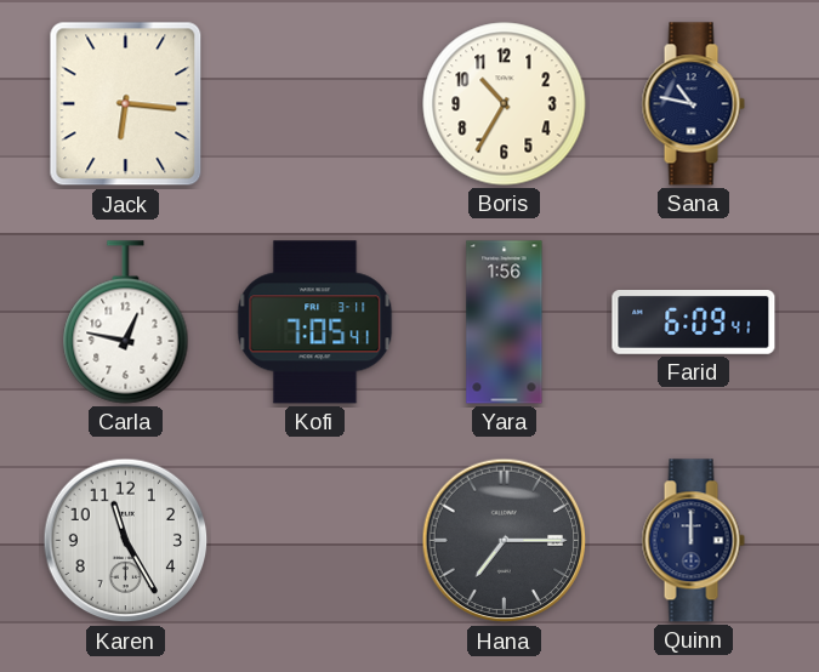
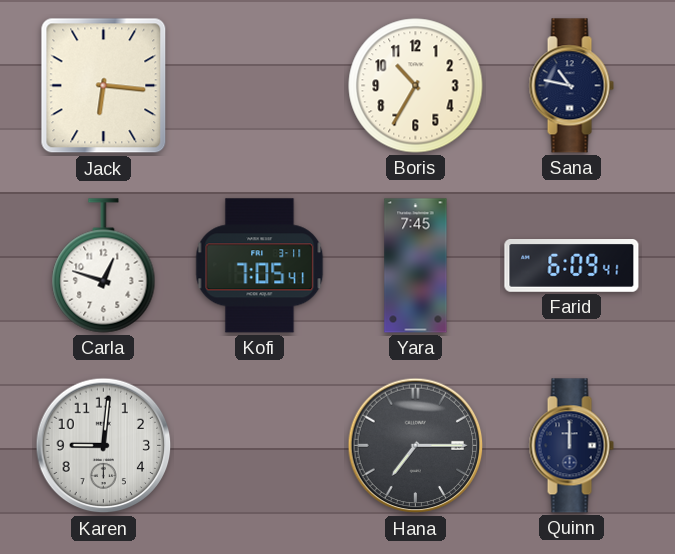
Carla: 12:47 -> 12:48 (104, 266)
Yara: 1:56 -> 7:45 (416, 266)
Karen: 11:25 -> 9:01 (104, 446)
